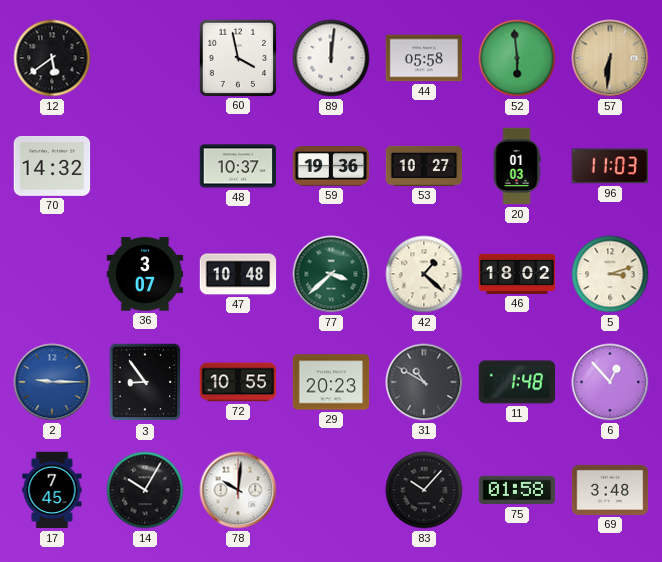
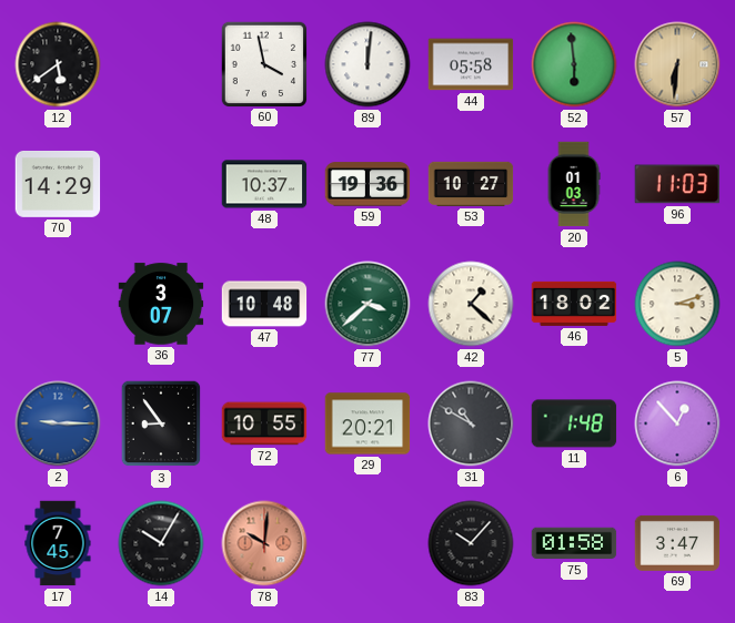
70: 14:32 -> 14:29 (58, 184)
29: 20:23 -> 20:21 (367, 423)
78 dial: white -> salmon (264, 543)
69: 3:48 -> 3:47 (677, 543)
